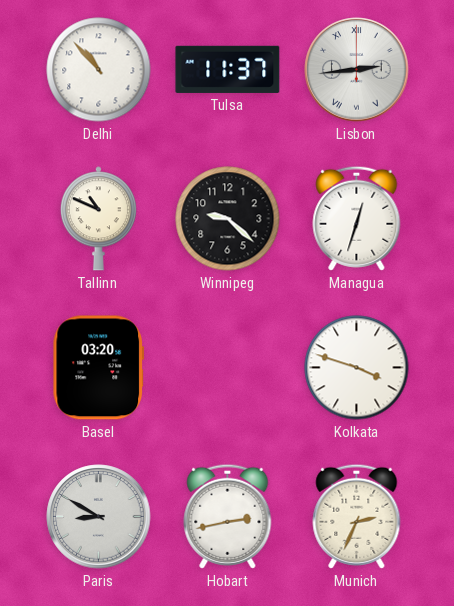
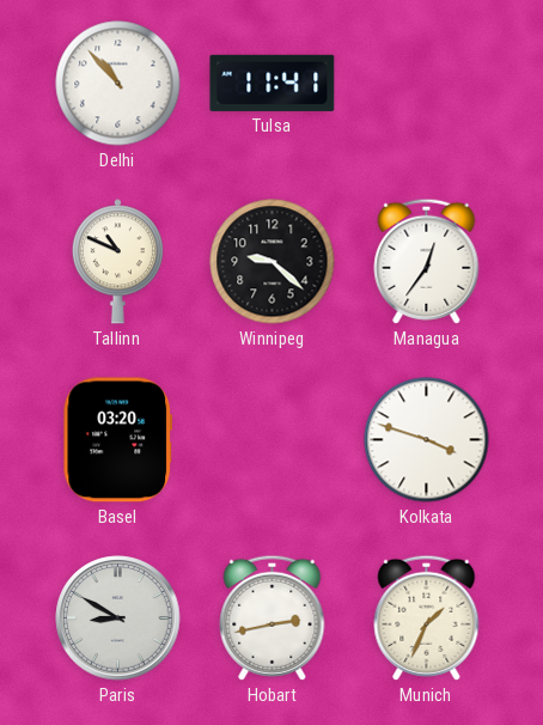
Tulsa: 11:37 -> 11:41 (273, 83)
Lisbon: 2:44 -> none (357, 70)
Managua: 12:33 -> 12:36 (427, 261)
Munich: 2:34 -> 1:34 (427, 617)
